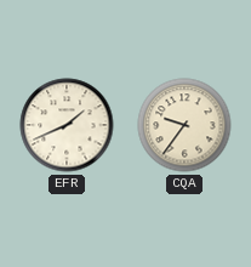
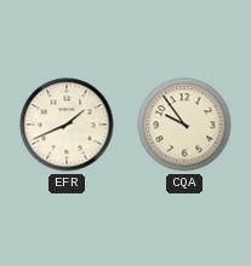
CQA: 9:36 -> 9:54 (184, 125)
